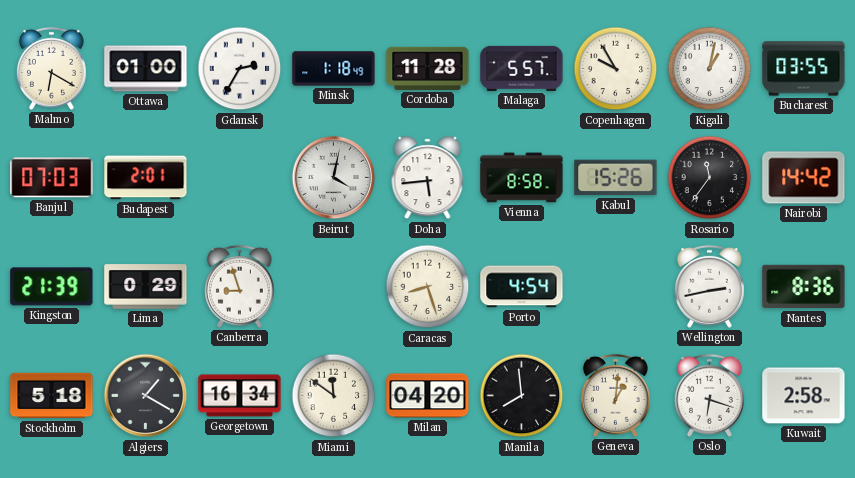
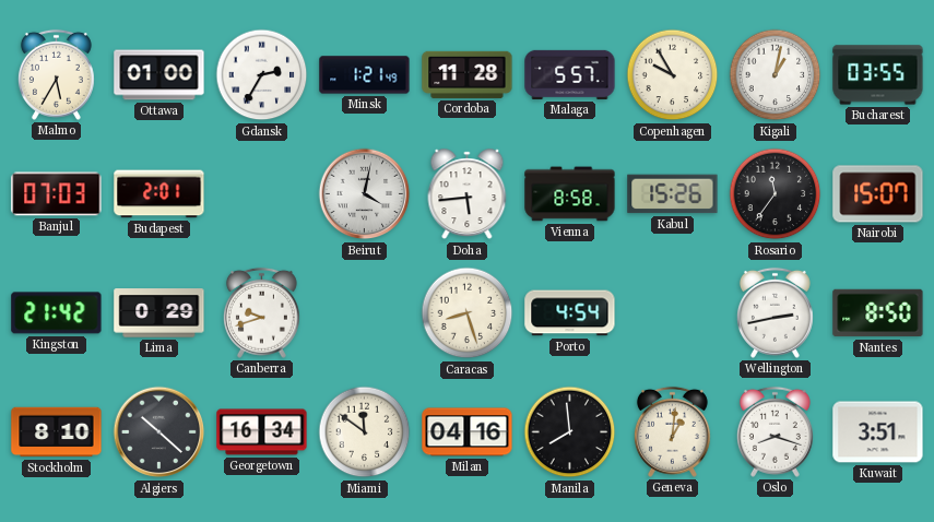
Malmo: 6:20 -> 5:35 (56, 74)
Minsk: 1:18 -> 1:21 (365, 75)
Nairobi: 14:42 -> 15:07 (878, 194)
Kingston: 21:39 -> 21:42 (57, 313)
Canberra: 8:57 -> 9:42 (261, 312)
Nantes: 8:36 -> 8:50 (878, 313)
Stockholm: 5:18 -> 8:10 (57, 432)
Algiers: 1:20 -> 10:22 (159, 432)
Milan: 04:20 -> 04:16 (468, 432)
Oslo: 6:18 -> 8:18 (775, 431)
Kuwait: 2:58 -> 3:51 (878, 432)
